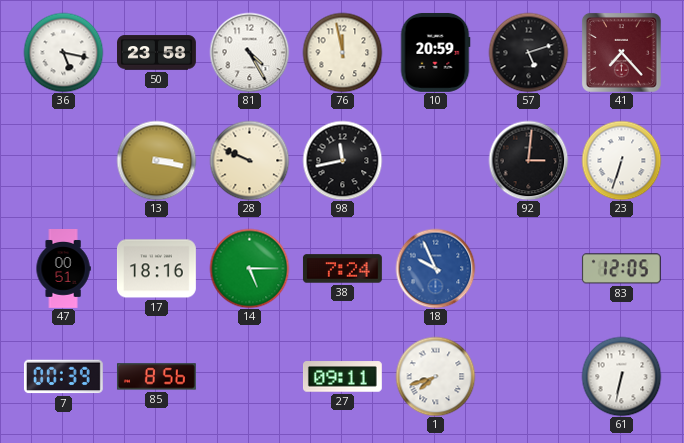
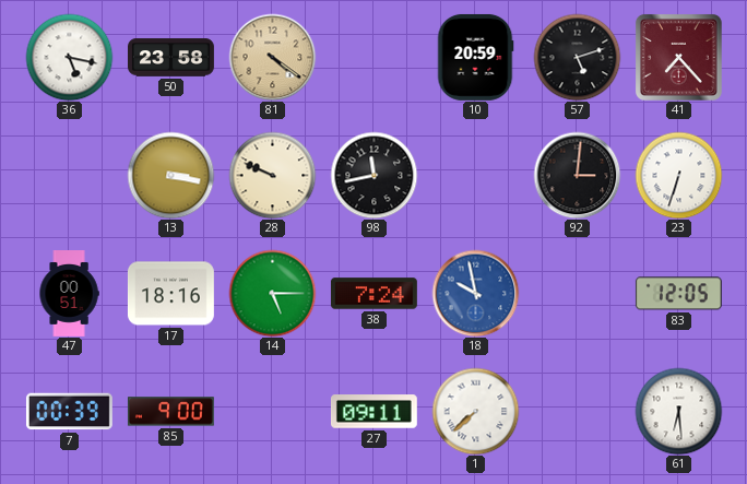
81: 4:25 -> 4:21 (272, 57)
81 dial: white -> champagne (272, 57)
76: 11:58 -> none (342, 52)
18: 9:56 -> 9:58 (475, 293)
85: 8:56 -> 9:00 (170, 412)
1: 7:42 -> 7:38 (475, 411)
61: 6:32 -> 6:29 (678, 411)
